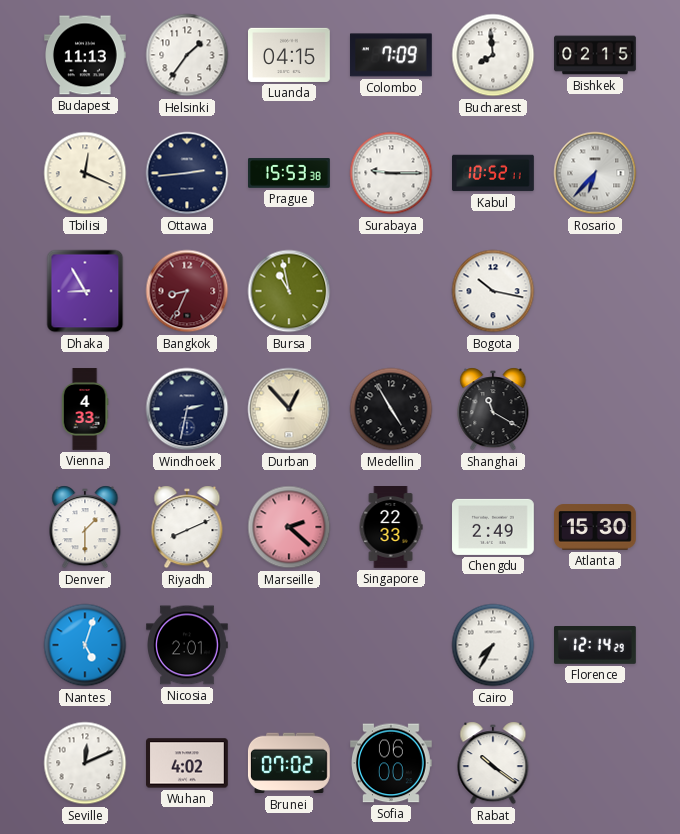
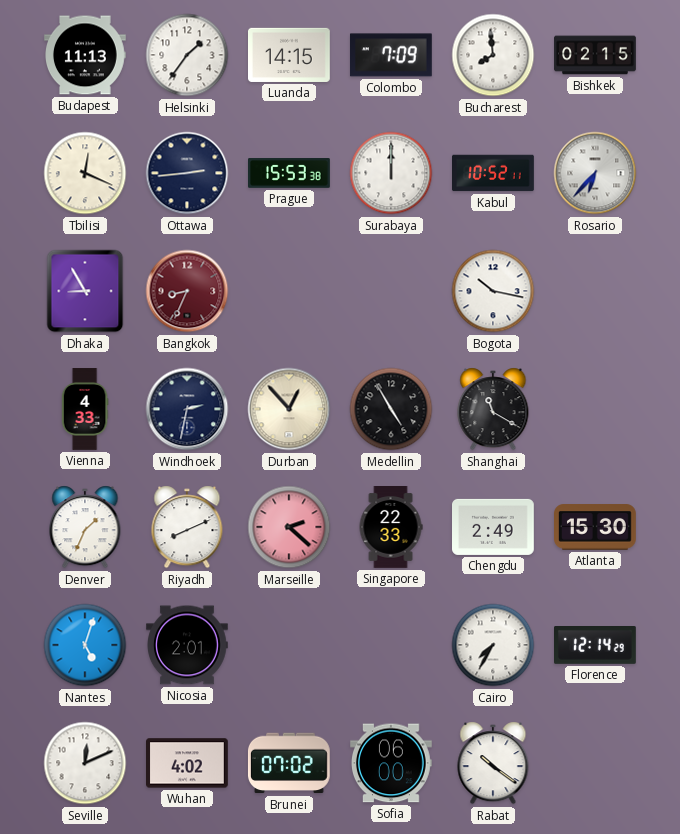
Luanda: 04:15 -> 14:15 (290, 55)
Surabaya: 9:15 -> 12:00 (391, 173)
Bursa: 10:58 -> none (289, 291)
Denver: 1:30 -> 1:34 (85, 527)
